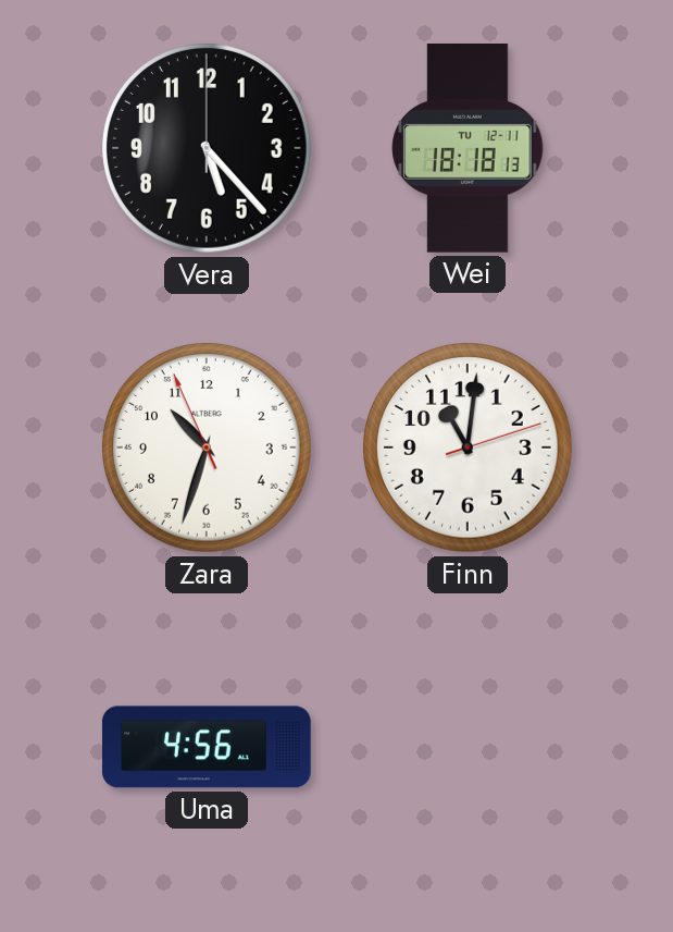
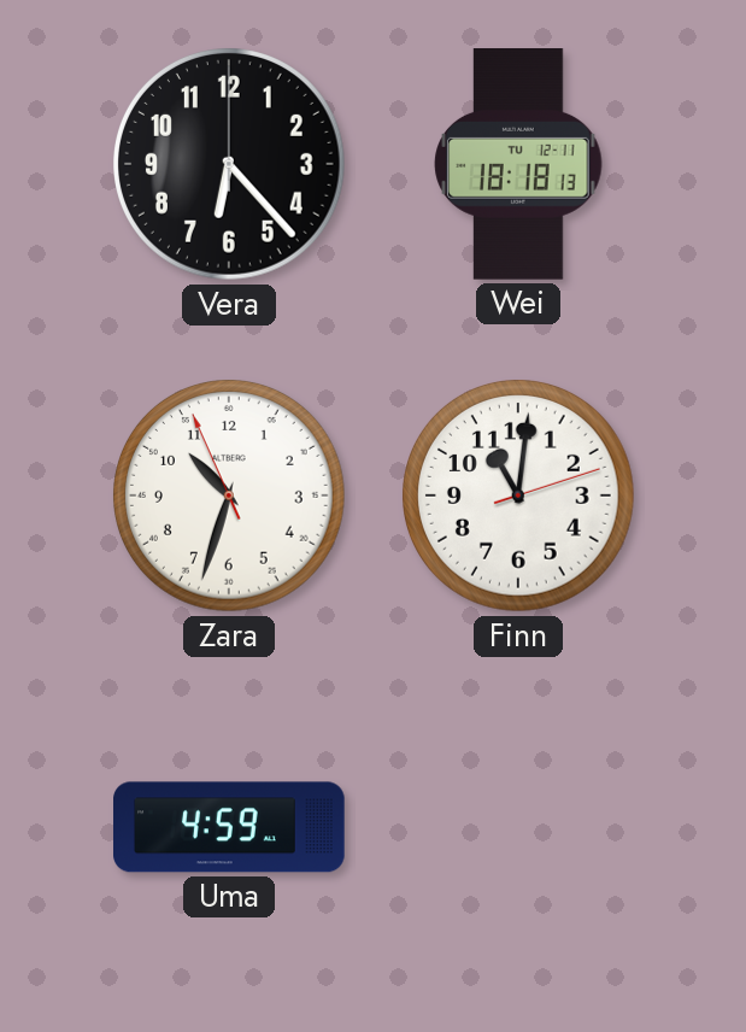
Vera: 5:23 -> 6:23 (230, 165)
Uma: 4:56 -> 4:59 (230, 827)
